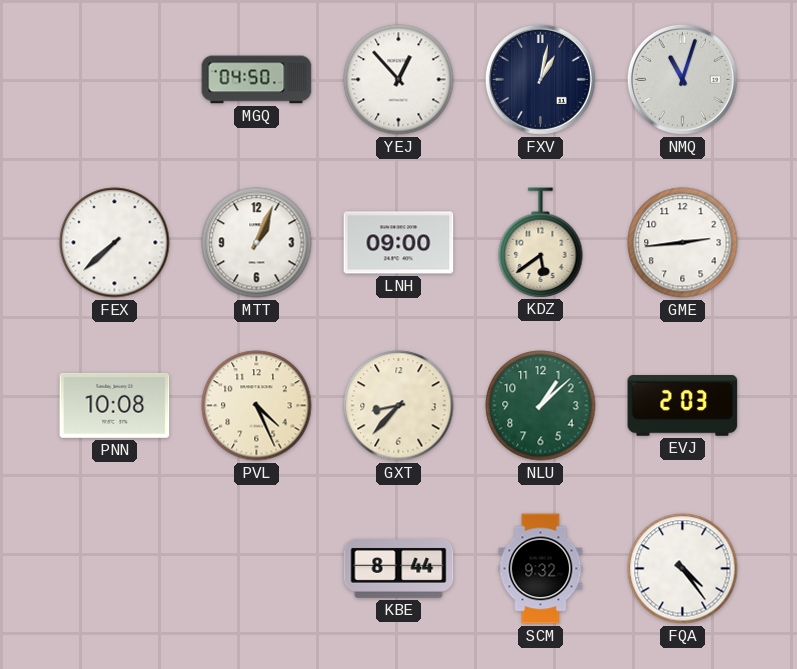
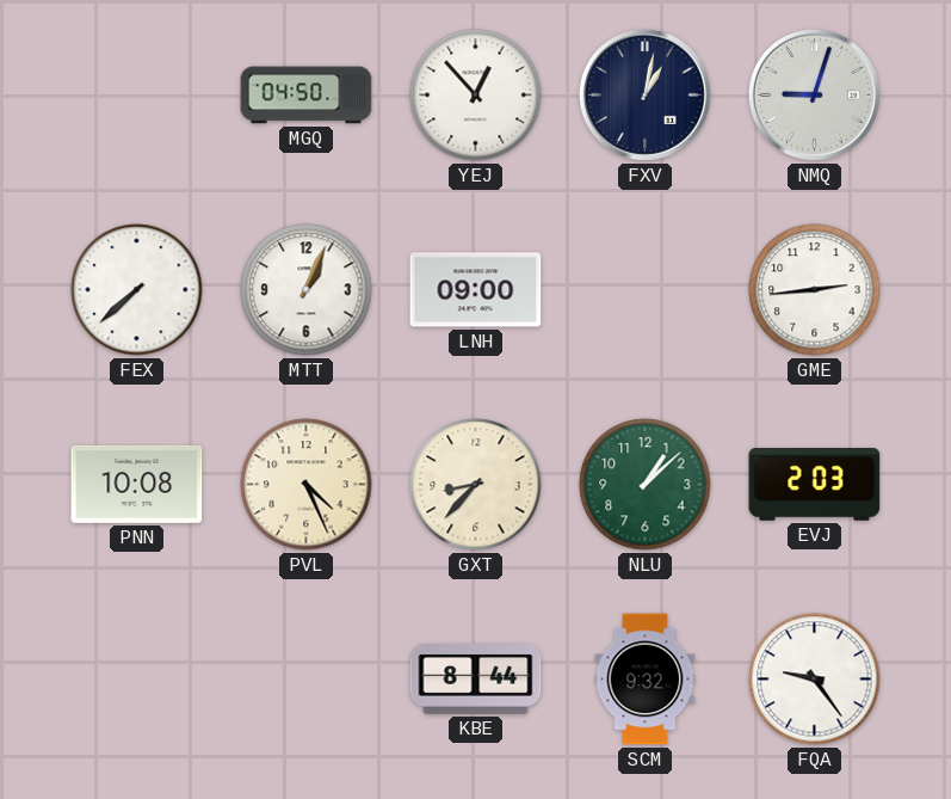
NMQ: 11:03 -> 9:03 (814, 94)
KDZ: 5:39 -> none (541, 242)
FQA: 4:24 -> 9:24 (815, 680)
